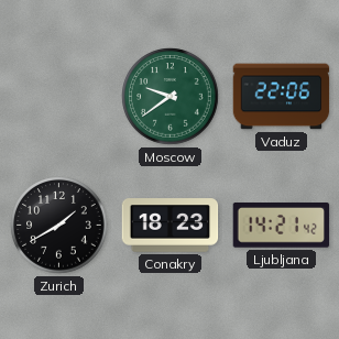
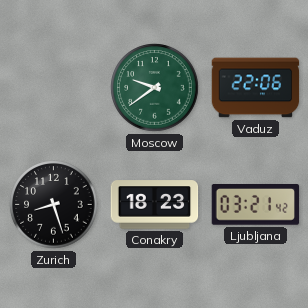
Zurich: 1:40 -> 8:27 (54, 205)
Ljubljana: 14:21 -> 03:21 (256, 205)
